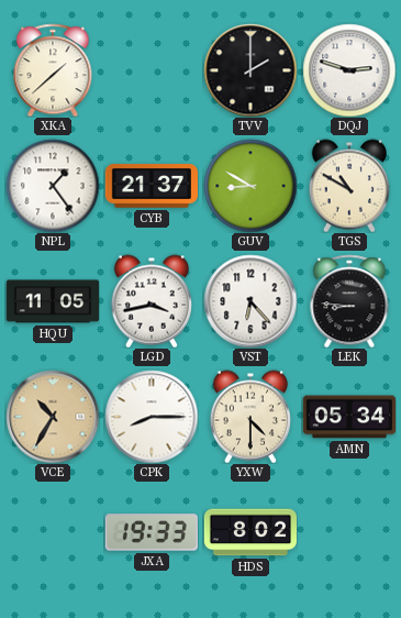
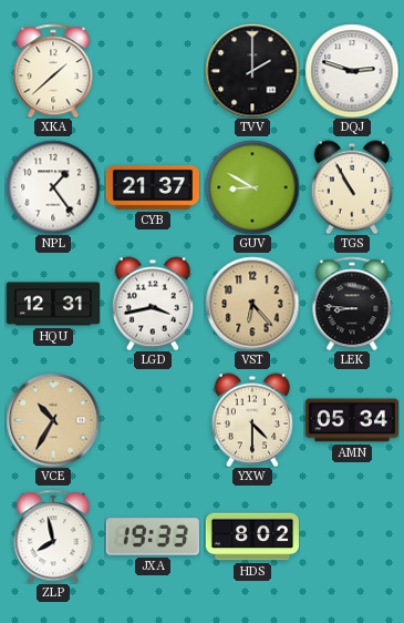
TGS: 10:50 -> 10:55 (352, 187)
HQU: 11:05 -> 12:31 (52, 304)
VST dial: white -> champagne (252, 304)
CPK: 8:15 -> none (152, 417)
ZLP: none -> 7:58 (53, 537)
